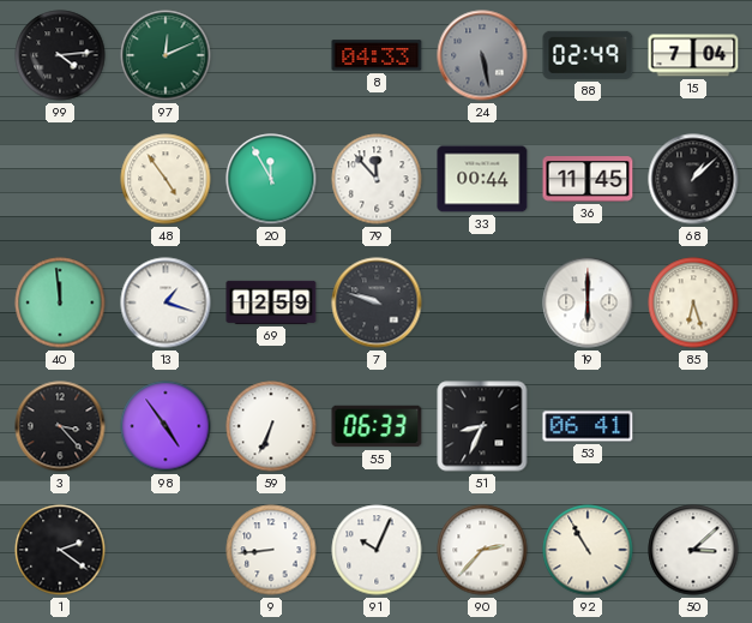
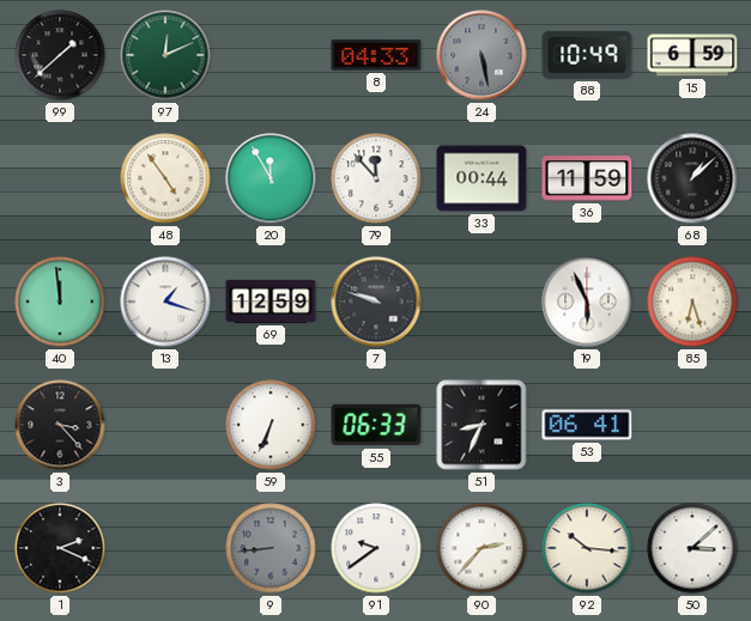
99: 4:14 -> 1:38 (60, 55)
88: 02:49 -> 10:49 (587, 55)
15: 7:04 -> 6:59 (692, 55)
36: 11:45 -> 11:59 (587, 178)
19: 6:00 -> 5:56 (587, 302)
98: 4:54 -> none (166, 426)
1: 2:21 -> 2:19 (60, 548)
9 dial: white -> grey (271, 548)
91: 10:04 -> 9:39 (376, 548)
92: 10:55 -> 10:16 (587, 548)
